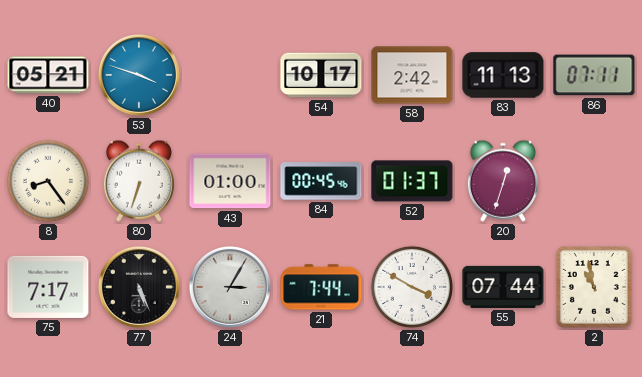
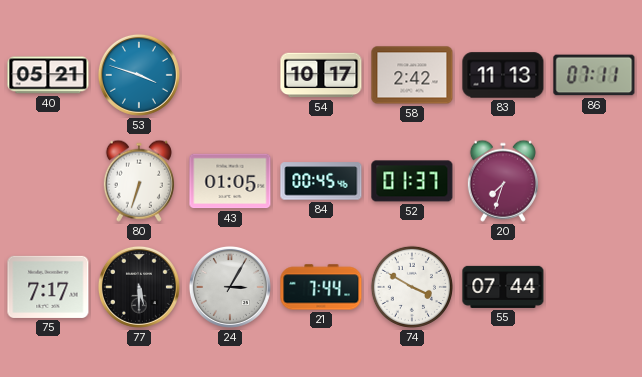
8: 8:24 -> none (48, 181)
43: 01:00 -> 01:05 (230, 181)
20: 12:33 -> 7:33 (503, 181)
77: 5:26 -> 5:30 (139, 287)
2: 10:58 -> none (595, 288)
